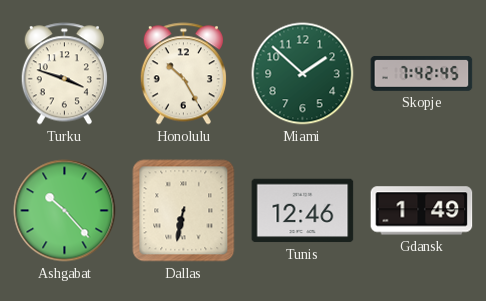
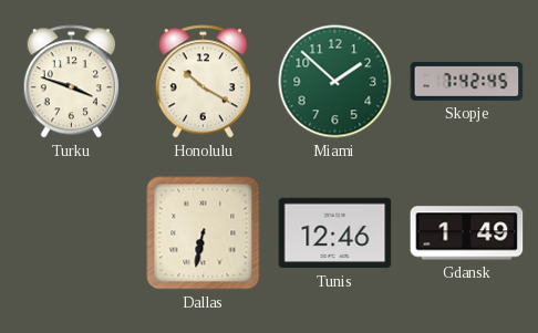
Honolulu: 10:25 -> 10:20 (203, 82)
Ashgabat: 10:23 -> none (65, 211)
